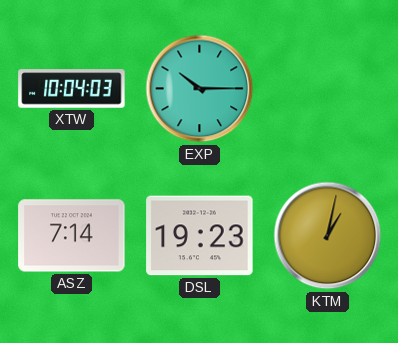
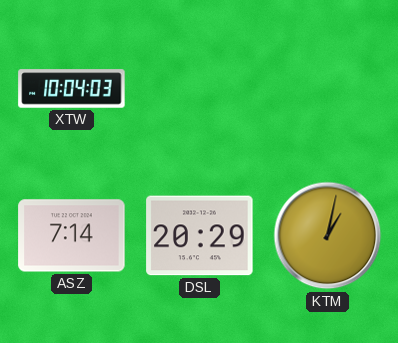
EXP: 10:15 -> none (200, 89)
DSL: 19:23 -> 20:29 (200, 236)
